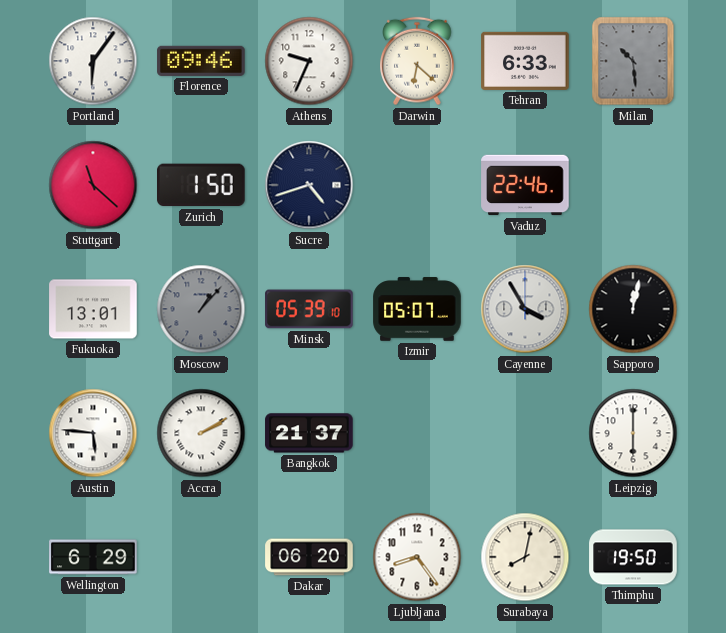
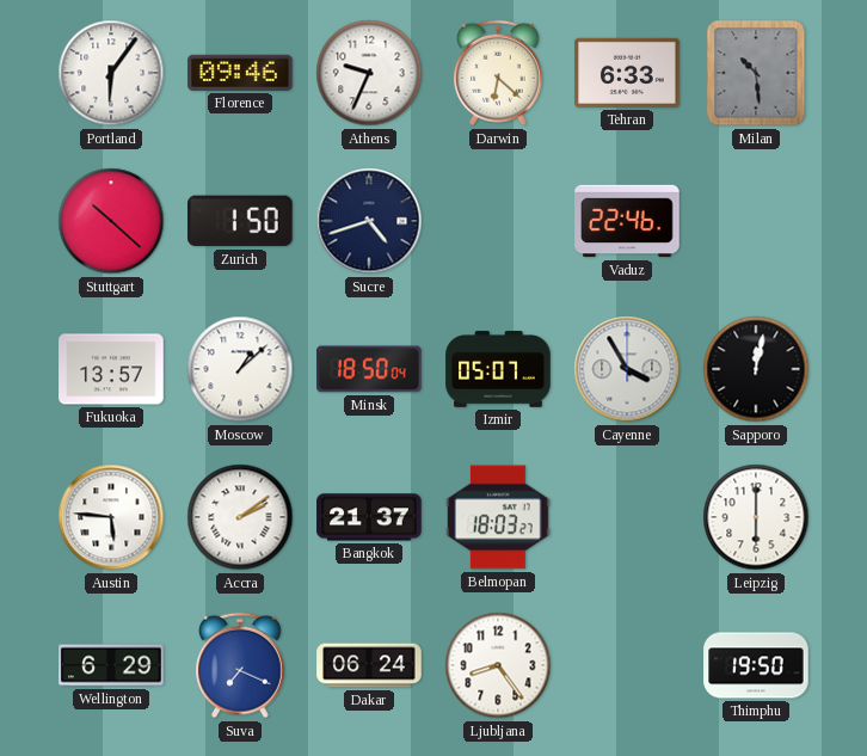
Stuttgart: 11:22 -> 10:22 (111, 221)
Fukuoka: 13:01 -> 13:57 (111, 369)
Moscow: 1:07 -> 1:08 (240, 369)
Moscow dial: grey -> white (240, 369)
Minsk: 05:39 -> 18:50 (369, 369)
Accra: 2:10 -> 2:09 (240, 517)
Belmopan: none -> 18:03 (498, 517)
Suva: none -> 7:19 (241, 665)
Dakar: 06:20 -> 06:24 (369, 665)
Surabaya: 8:02 -> none (525, 557)
